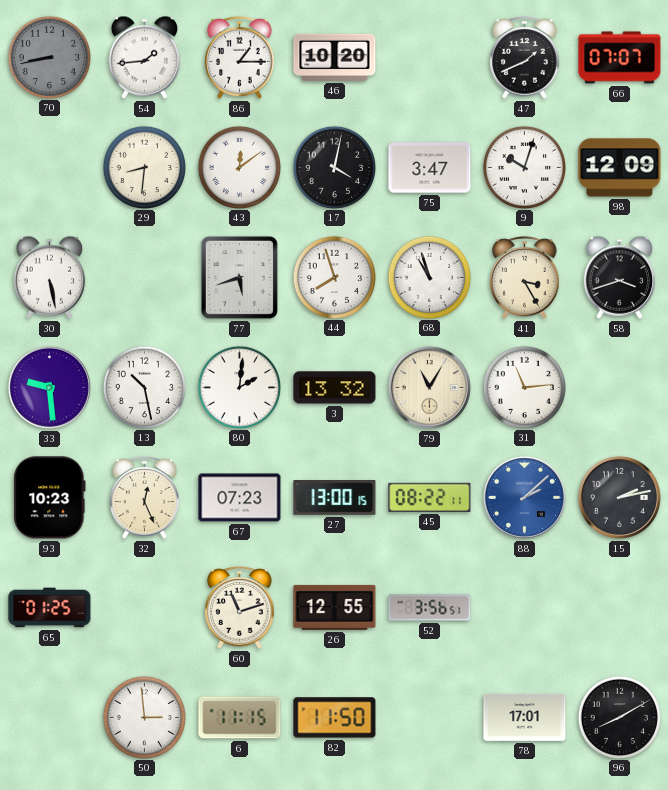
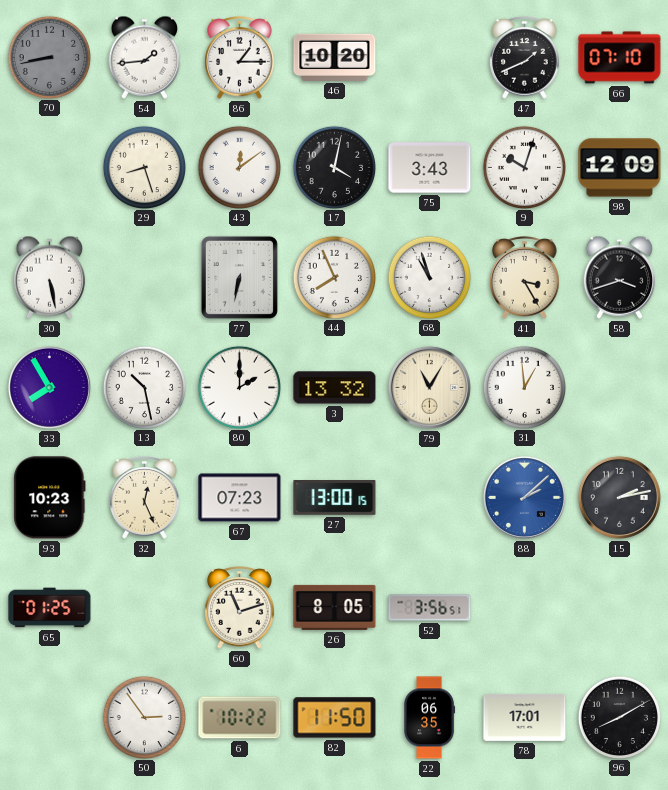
66: 07:07 -> 07:10 (620, 58)
29: 8:31 -> 8:27 (144, 167)
75: 3:47 -> 3:43 (430, 168)
77: 5:42 -> 6:32 (239, 277)
44: 7:57 -> 7:56 (334, 277)
33: 9:29 -> 7:55 (49, 387)
80: 2:01 -> 2:00 (239, 387)
31: 11:14 -> 12:59 (524, 387)
45: 08:22 -> none (430, 497)
26: 12:55 -> 8:05 (335, 607)
50: 2:59 -> 2:54 (144, 717)
6: 11:15 -> 10:22 (240, 718)
22: none -> 06:35 (430, 718)
